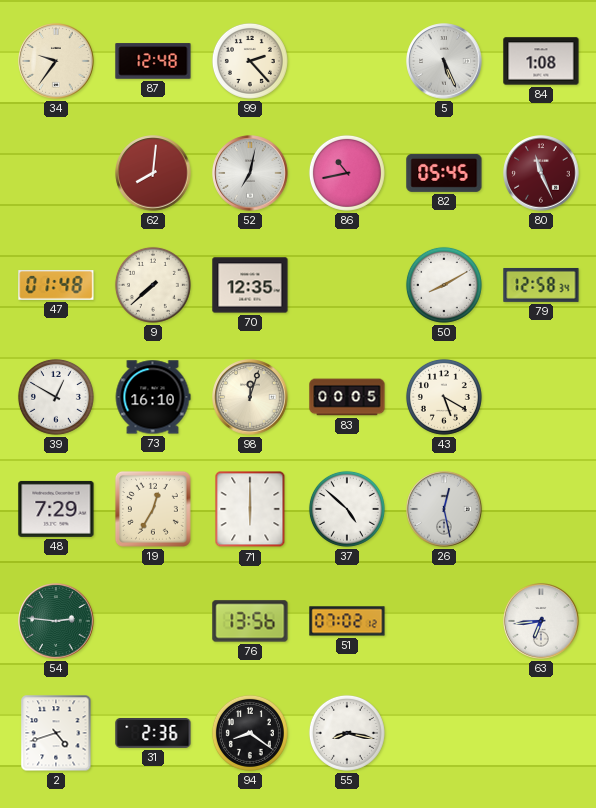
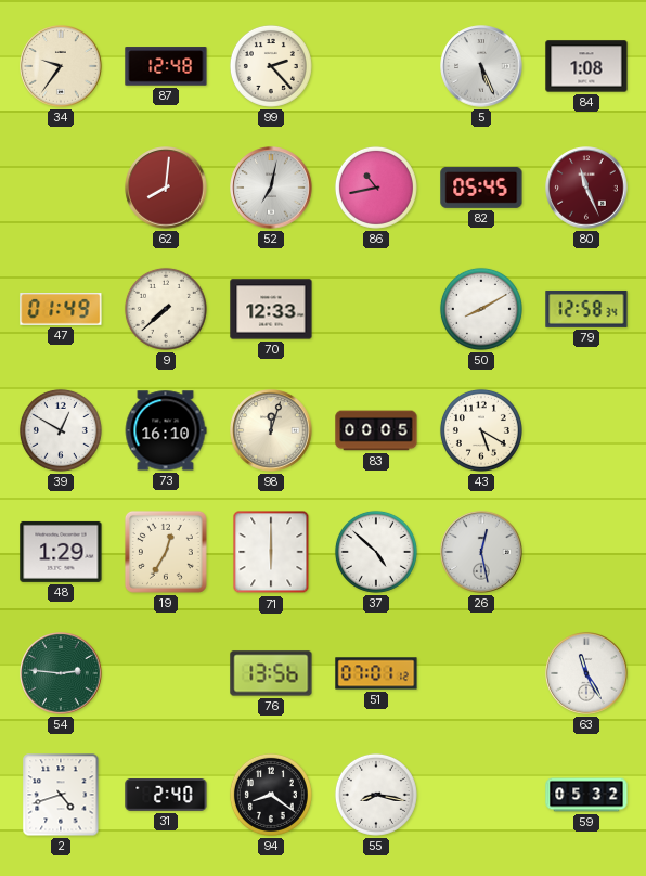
47: 01:48 -> 01:49 (61, 310)
70: 12:35 -> 12:33 (271, 309)
48: 7:29 -> 1:29 (61, 552)
51: 07:02 -> 07:01 (376, 673)
63: 6:44 -> 11:25 (586, 673)
31: 2:36 -> 2:40 (166, 796)
59: none -> 05:32 (586, 795)
